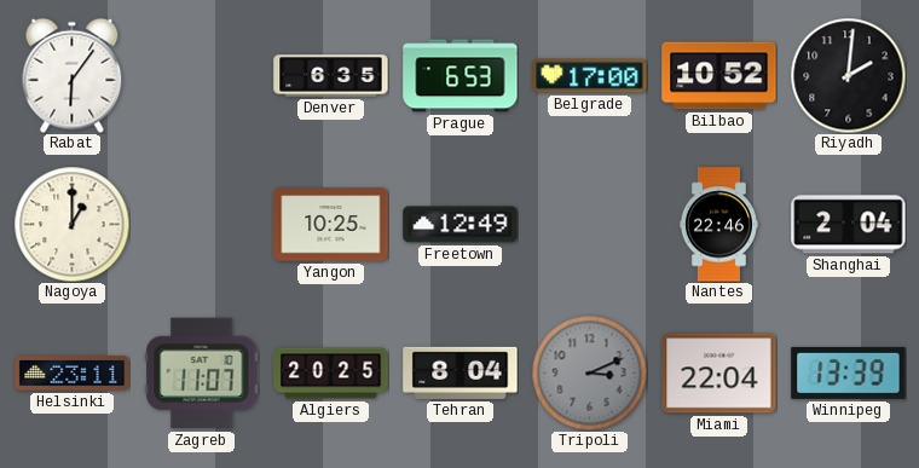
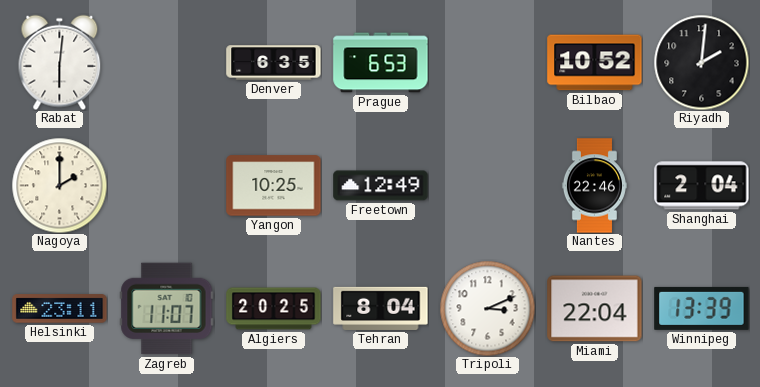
Rabat: 6:06 -> 6:01 (60, 62)
Belgrade: 17:00 -> none (590, 76)
Nagoya: 1:00 -> 2:00 (59, 185)
Tripoli dial: grey -> white (487, 308)
